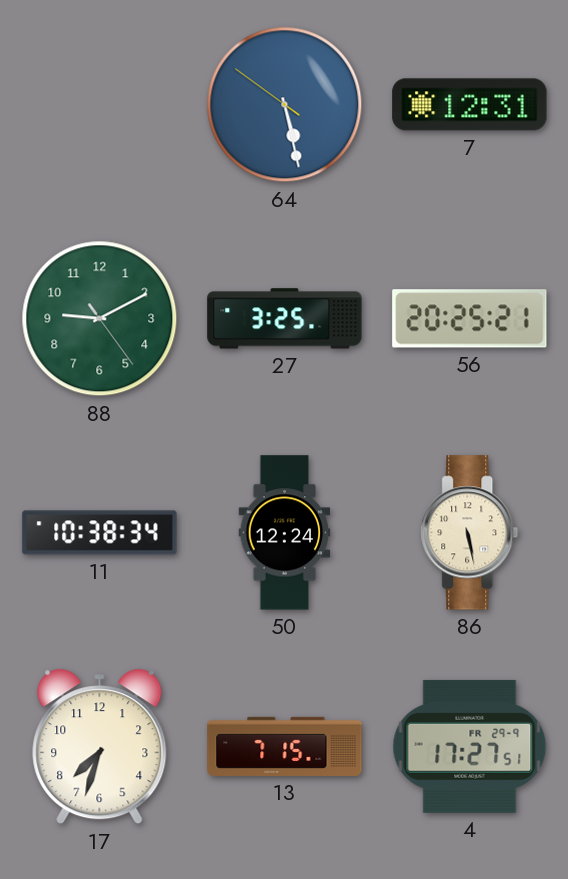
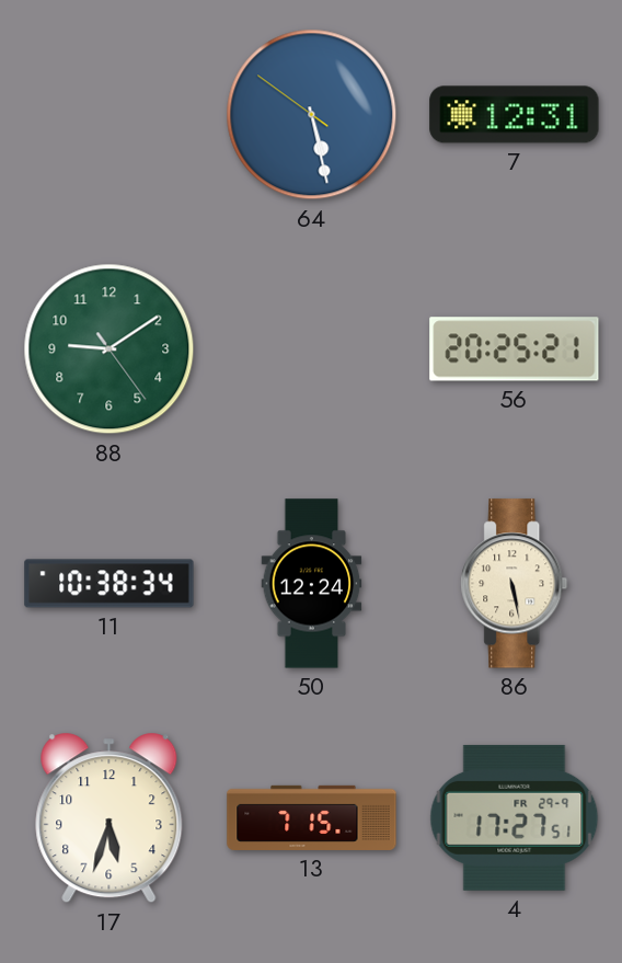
88: 9:10 -> 9:09 (110, 349)
27: 3:25 -> none (285, 319)
17: 7:33 -> 5:33 (110, 818)
